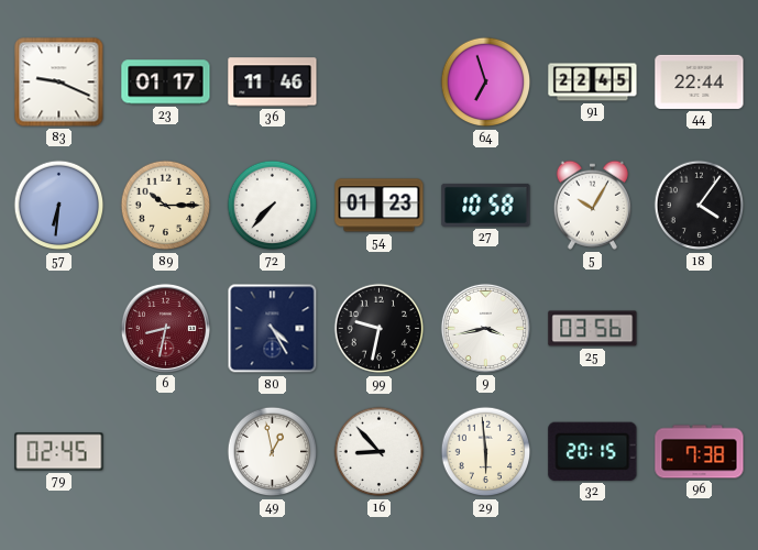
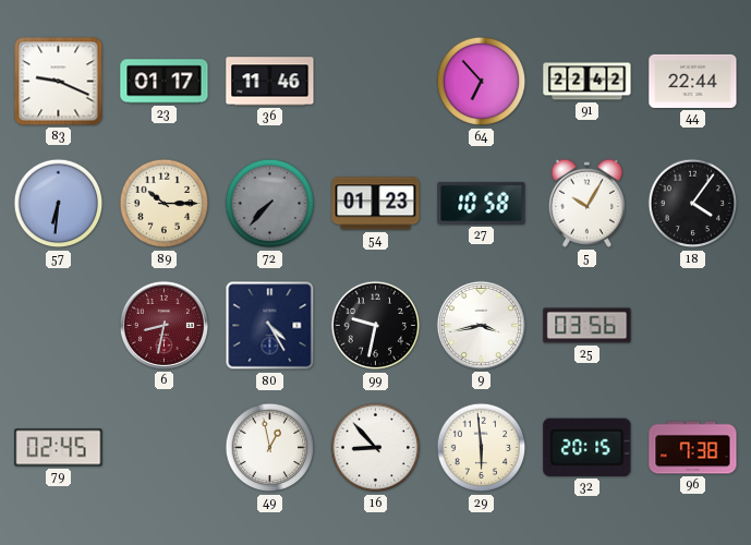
64: 6:57 -> 6:53 (482, 82)
91: 22:45 -> 22:42 (588, 82)
72 dial: white -> grey (270, 204)
